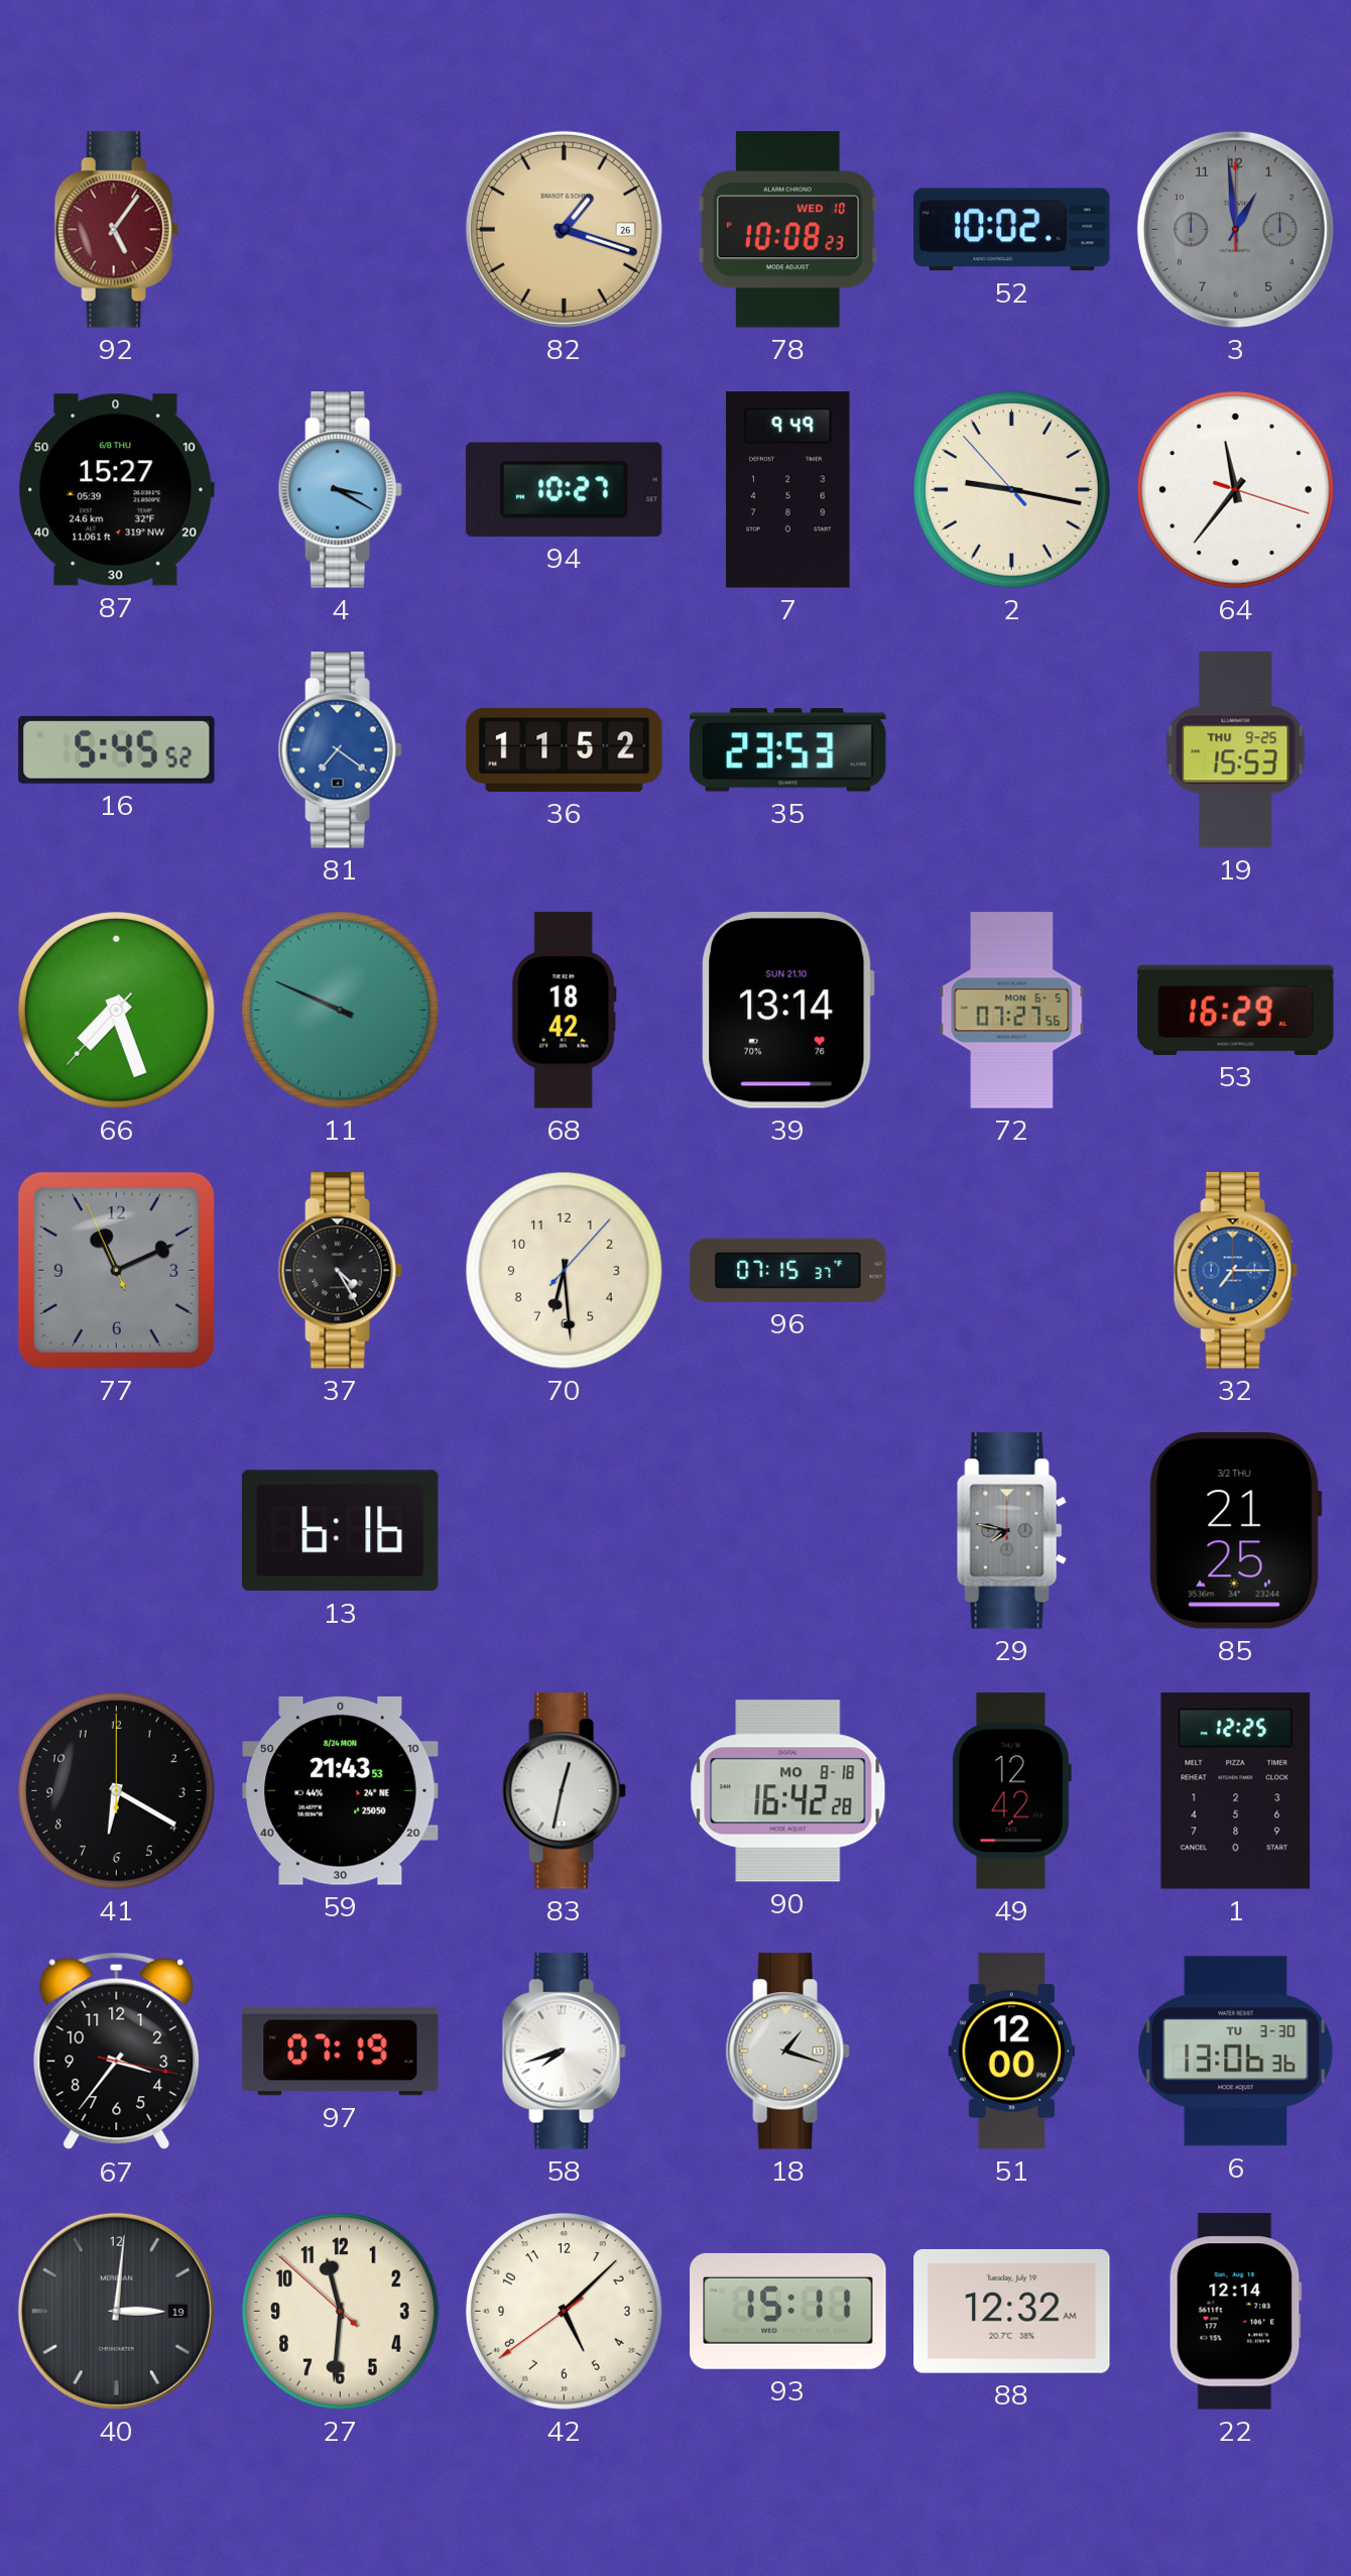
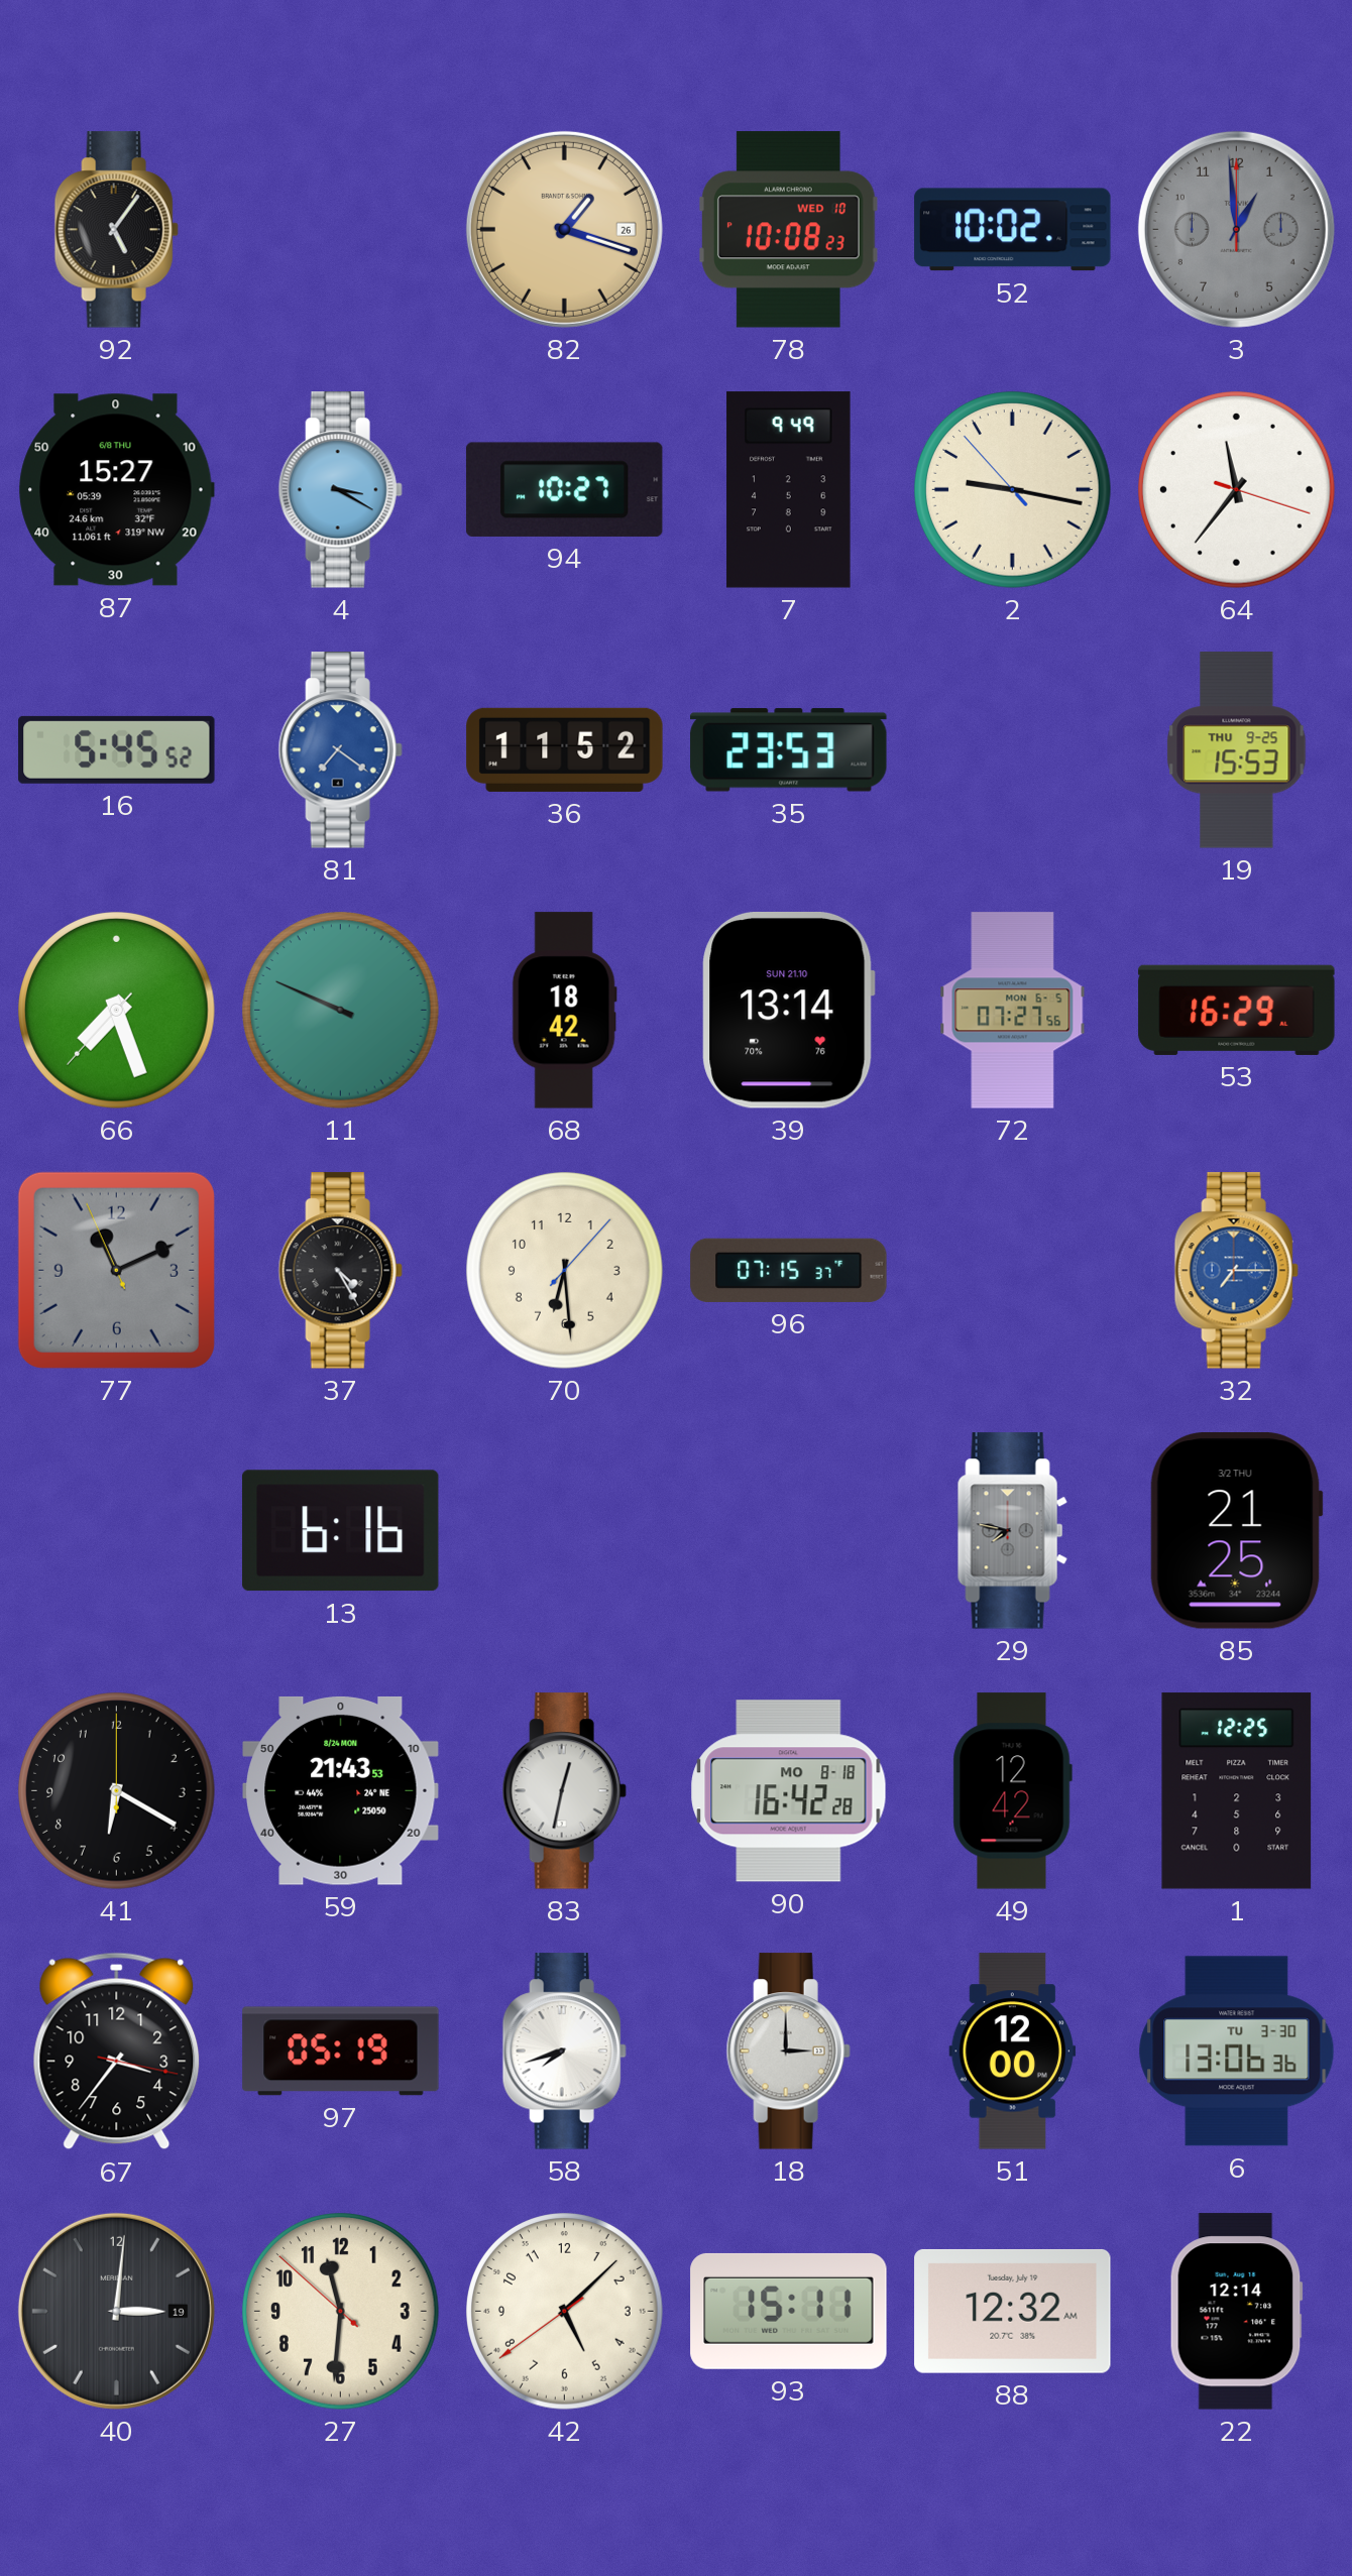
92 dial: burgundy -> black (116, 230)
97: 07:19 -> 05:19 (341, 2052)
18: 1:18 -> 3:00 (788, 2052)
